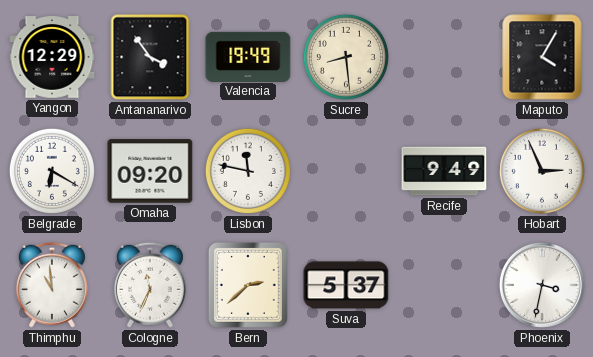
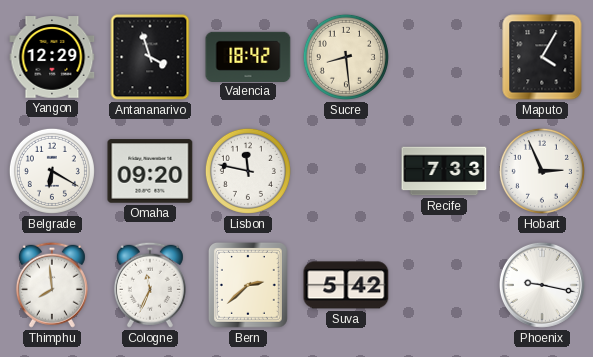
Antananarivo: 3:54 -> 3:57 (150, 57)
Valencia: 19:49 -> 18:42 (248, 56)
Recife: 9:49 -> 7:33 (444, 171)
Thimphu: 10:59 -> 7:59 (52, 285)
Suva: 5:37 -> 5:42 (346, 285)
Phoenix: 3:32 -> 9:17 (542, 285)
